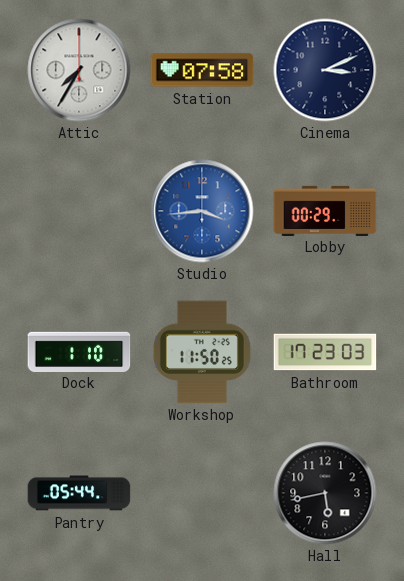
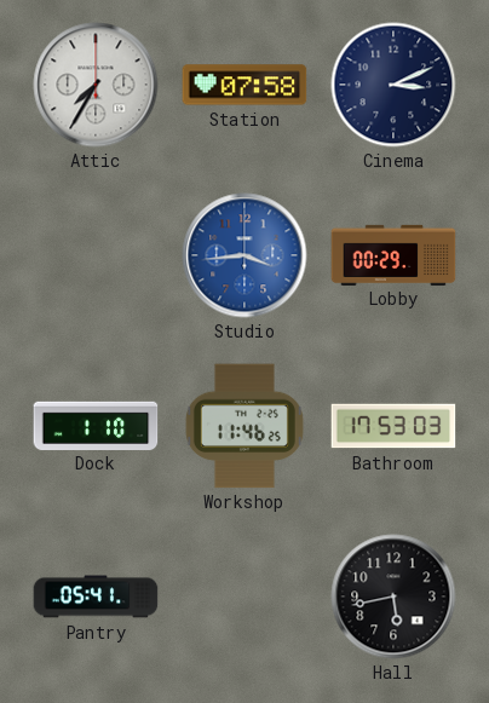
Workshop: 11:50 -> 11:46 (244, 426)
Bathroom: 17:23 -> 17:53 (393, 426)
Pantry: 05:44 -> 05:41 (96, 597)
